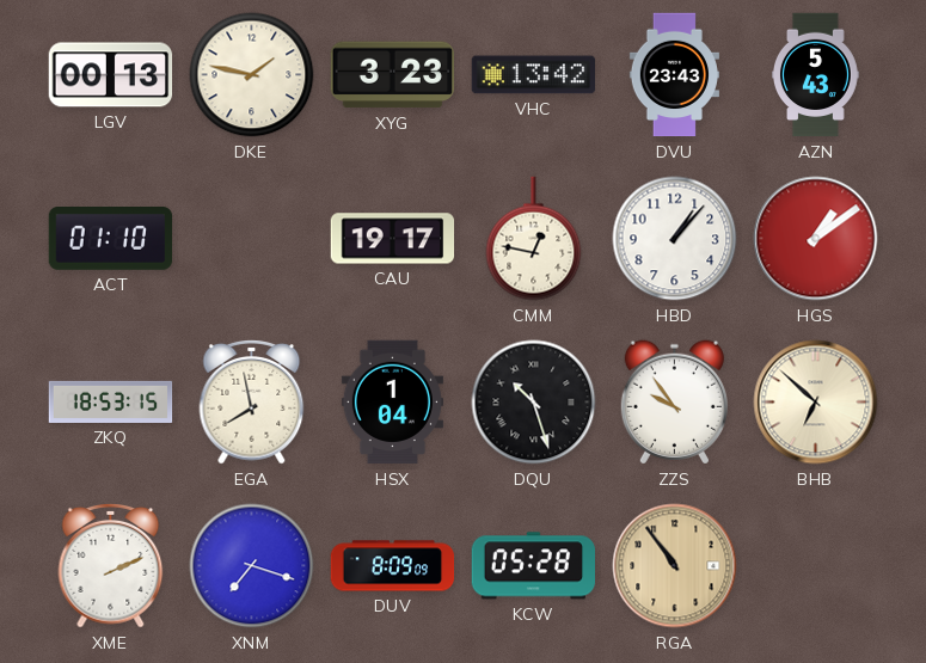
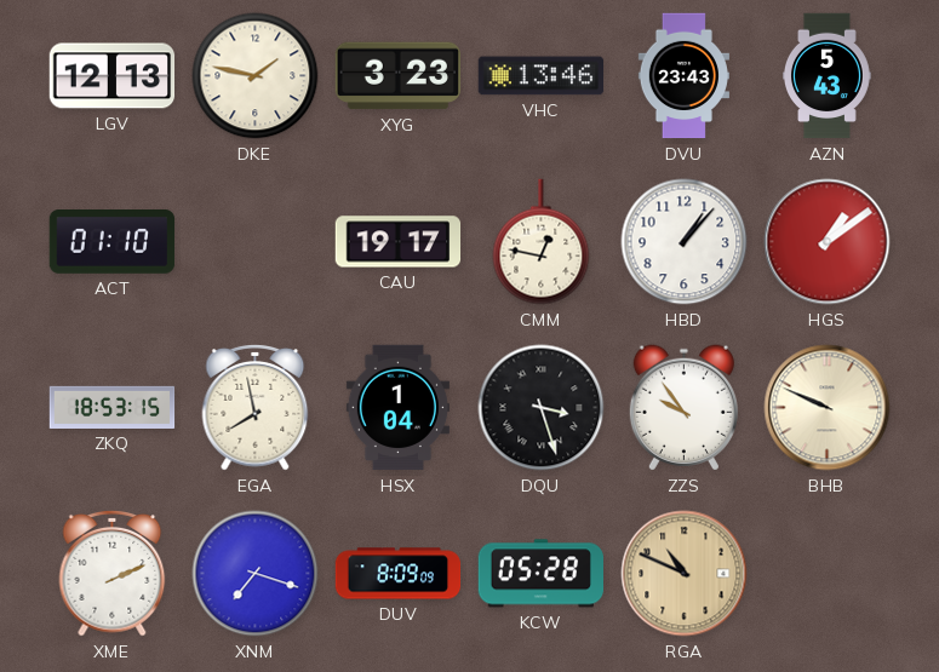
LGV: 00:13 -> 12:13 (113, 76)
VHC: 13:42 -> 13:46 (540, 76)
DQU: 10:27 -> 3:27 (542, 408)
BHB: 6:52 -> 9:49 (828, 408)
RGA: 10:54 -> 10:49 (685, 574)
